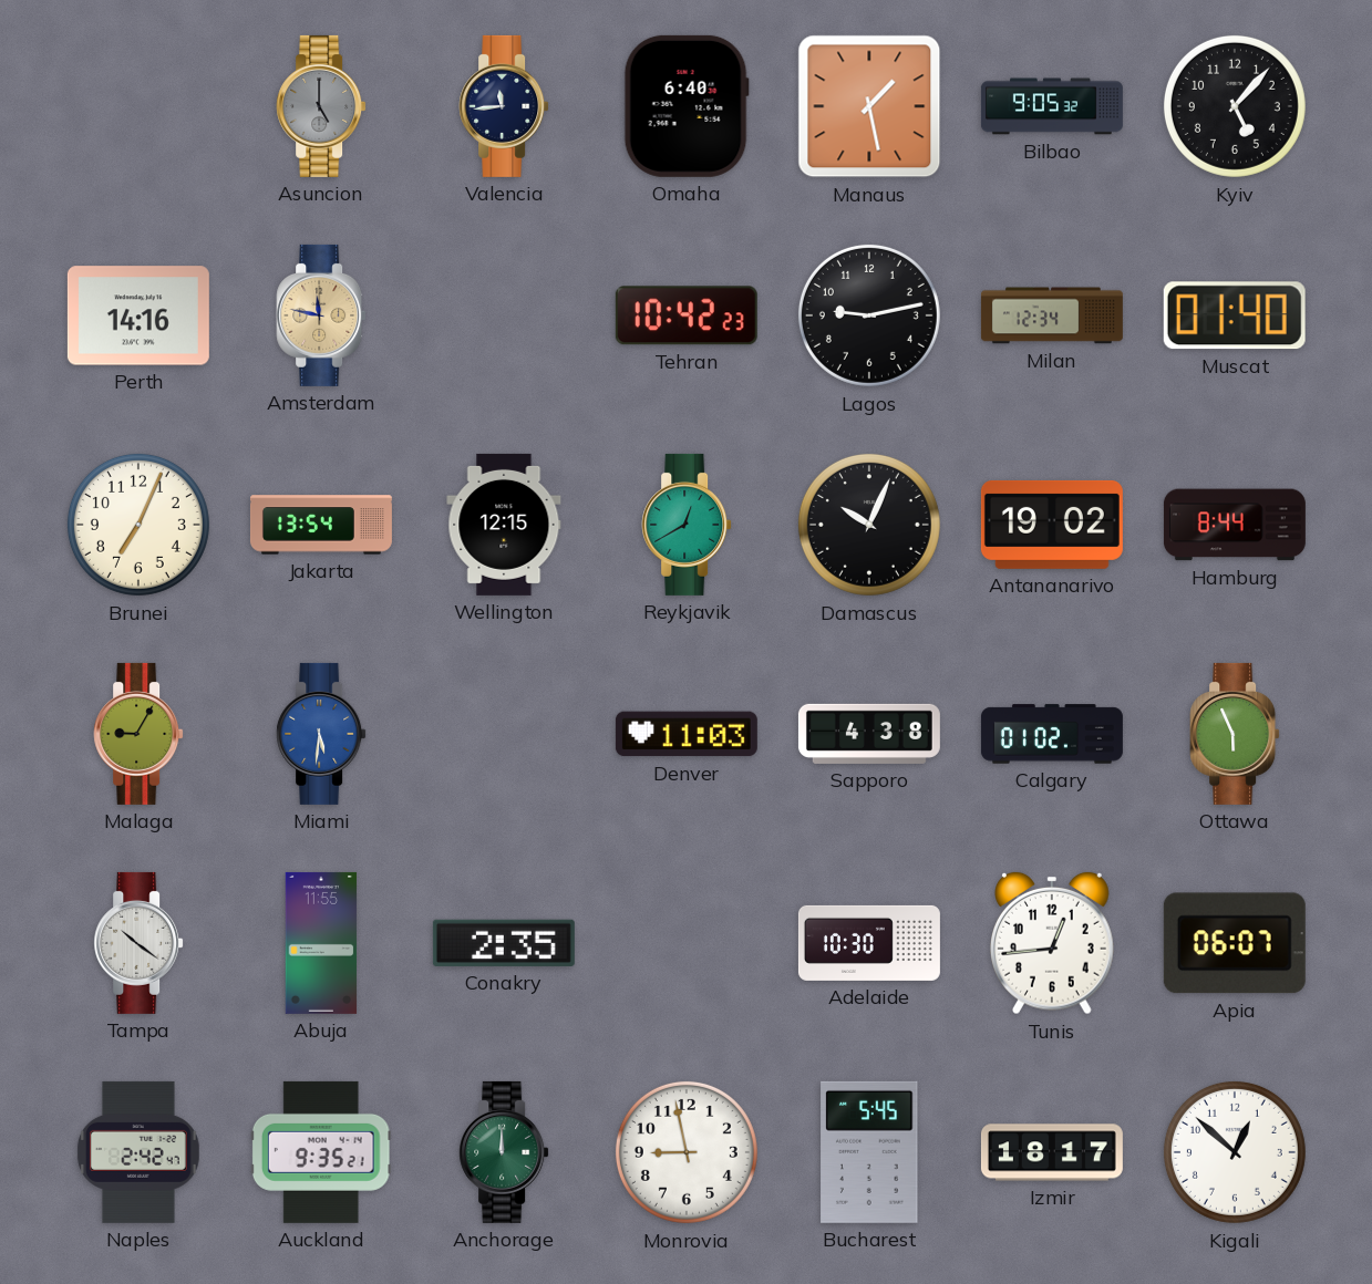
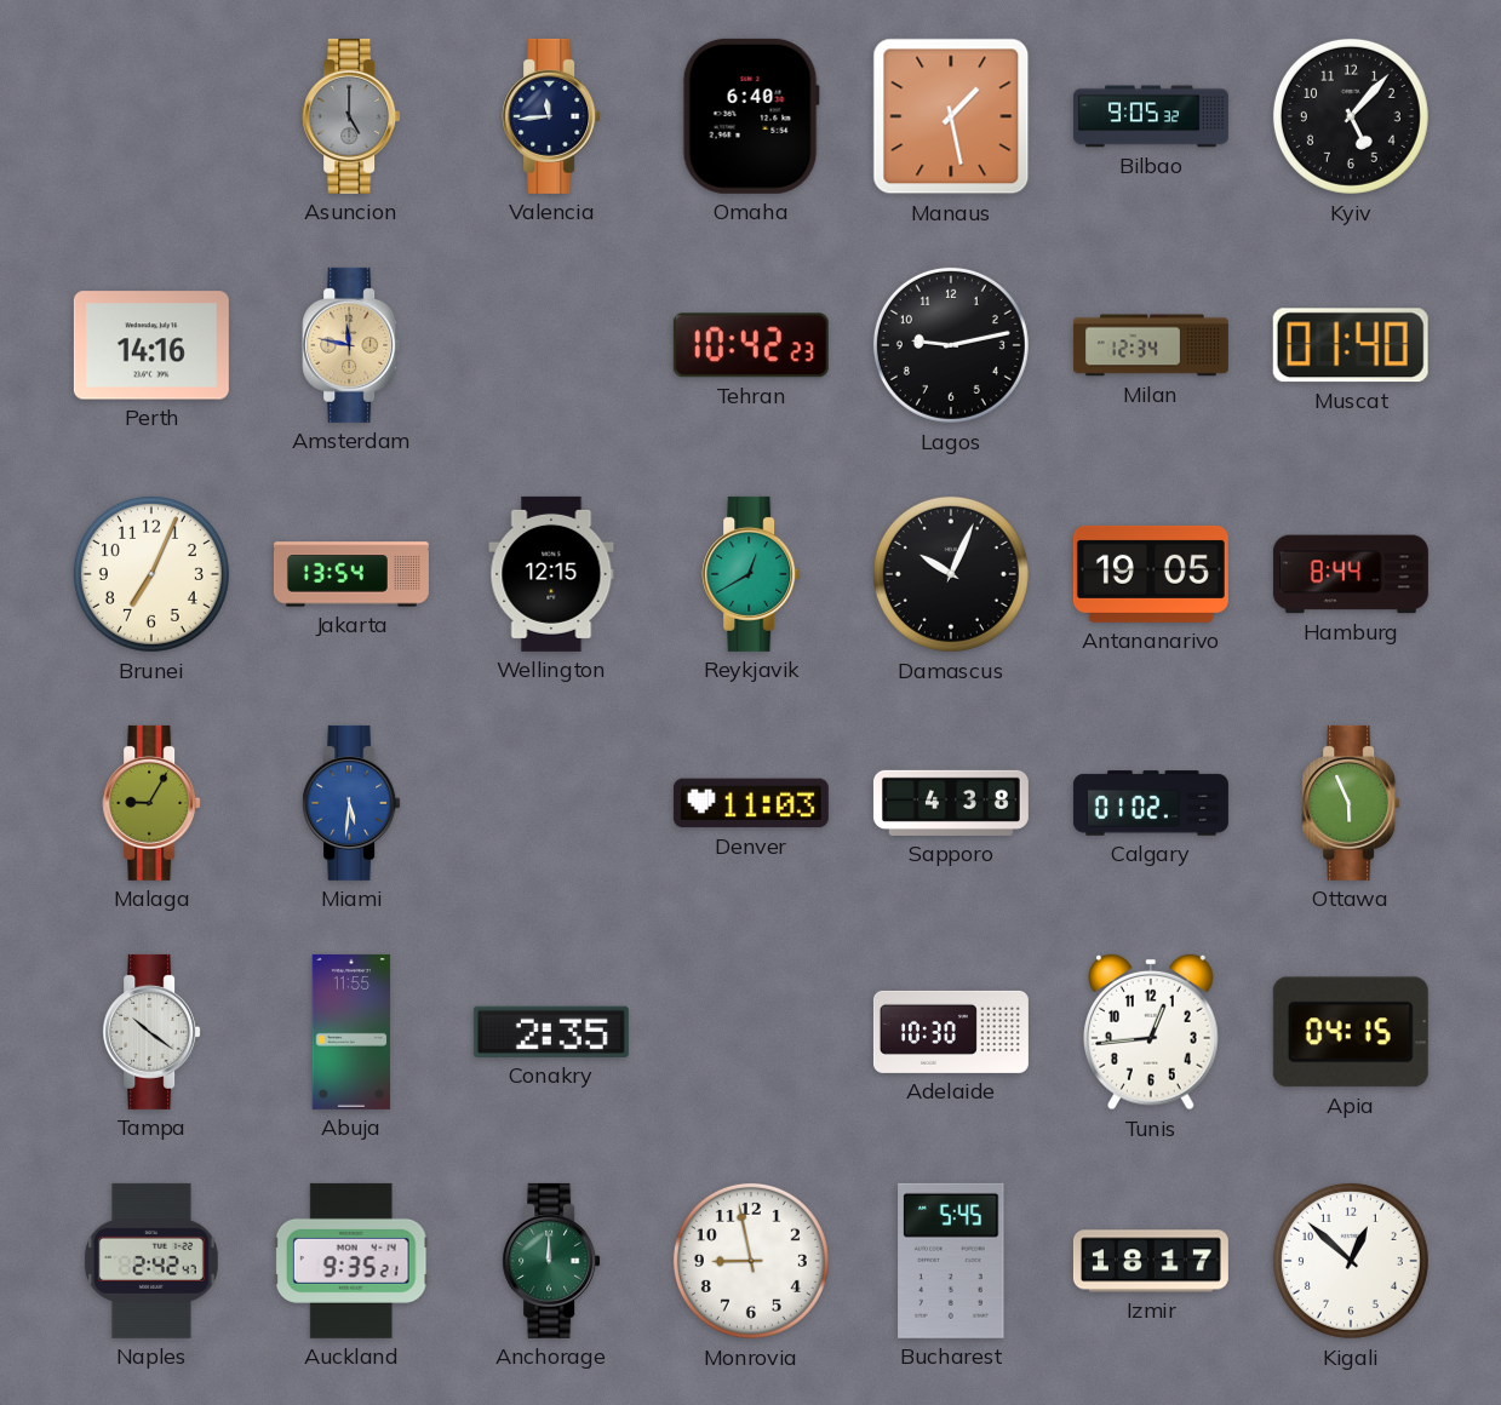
Antananarivo: 19:02 -> 19:05 (1151, 574)
Apia: 06:07 -> 04:15 (1351, 1032)
